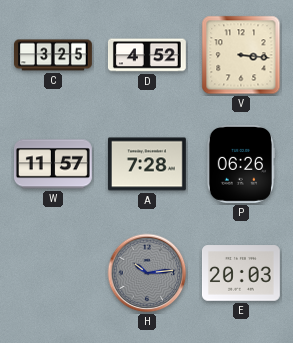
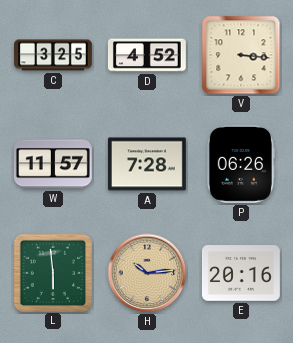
L: none -> 5:59 (52, 272)
H dial: grey -> champagne (147, 273)
E: 20:03 -> 20:16 (241, 273)
